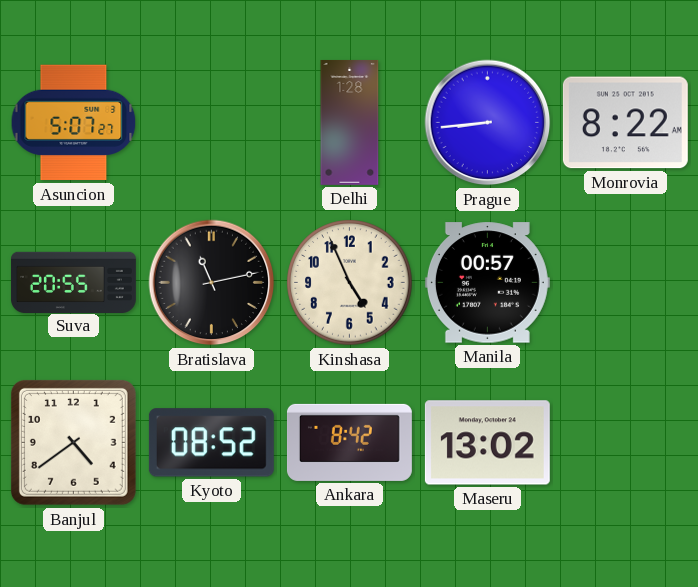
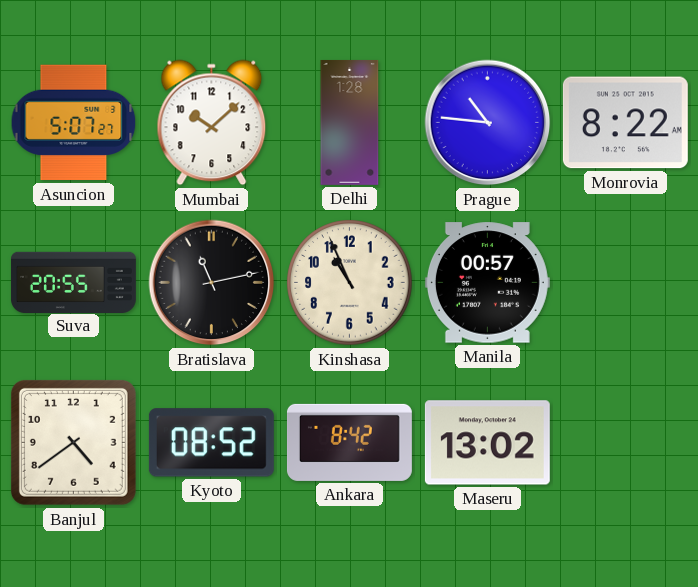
Mumbai: none -> 10:08 (212, 123)
Prague: 8:44 -> 10:46 (488, 123)
Kinshasa: 4:56 -> 10:56 (350, 283)
